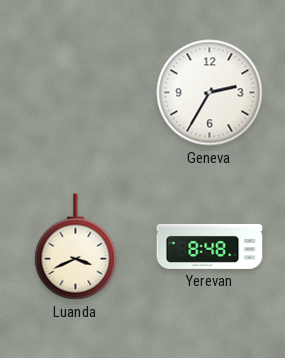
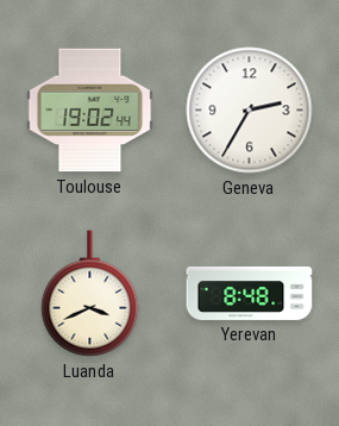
Toulouse: none -> 19:02 (90, 111)
